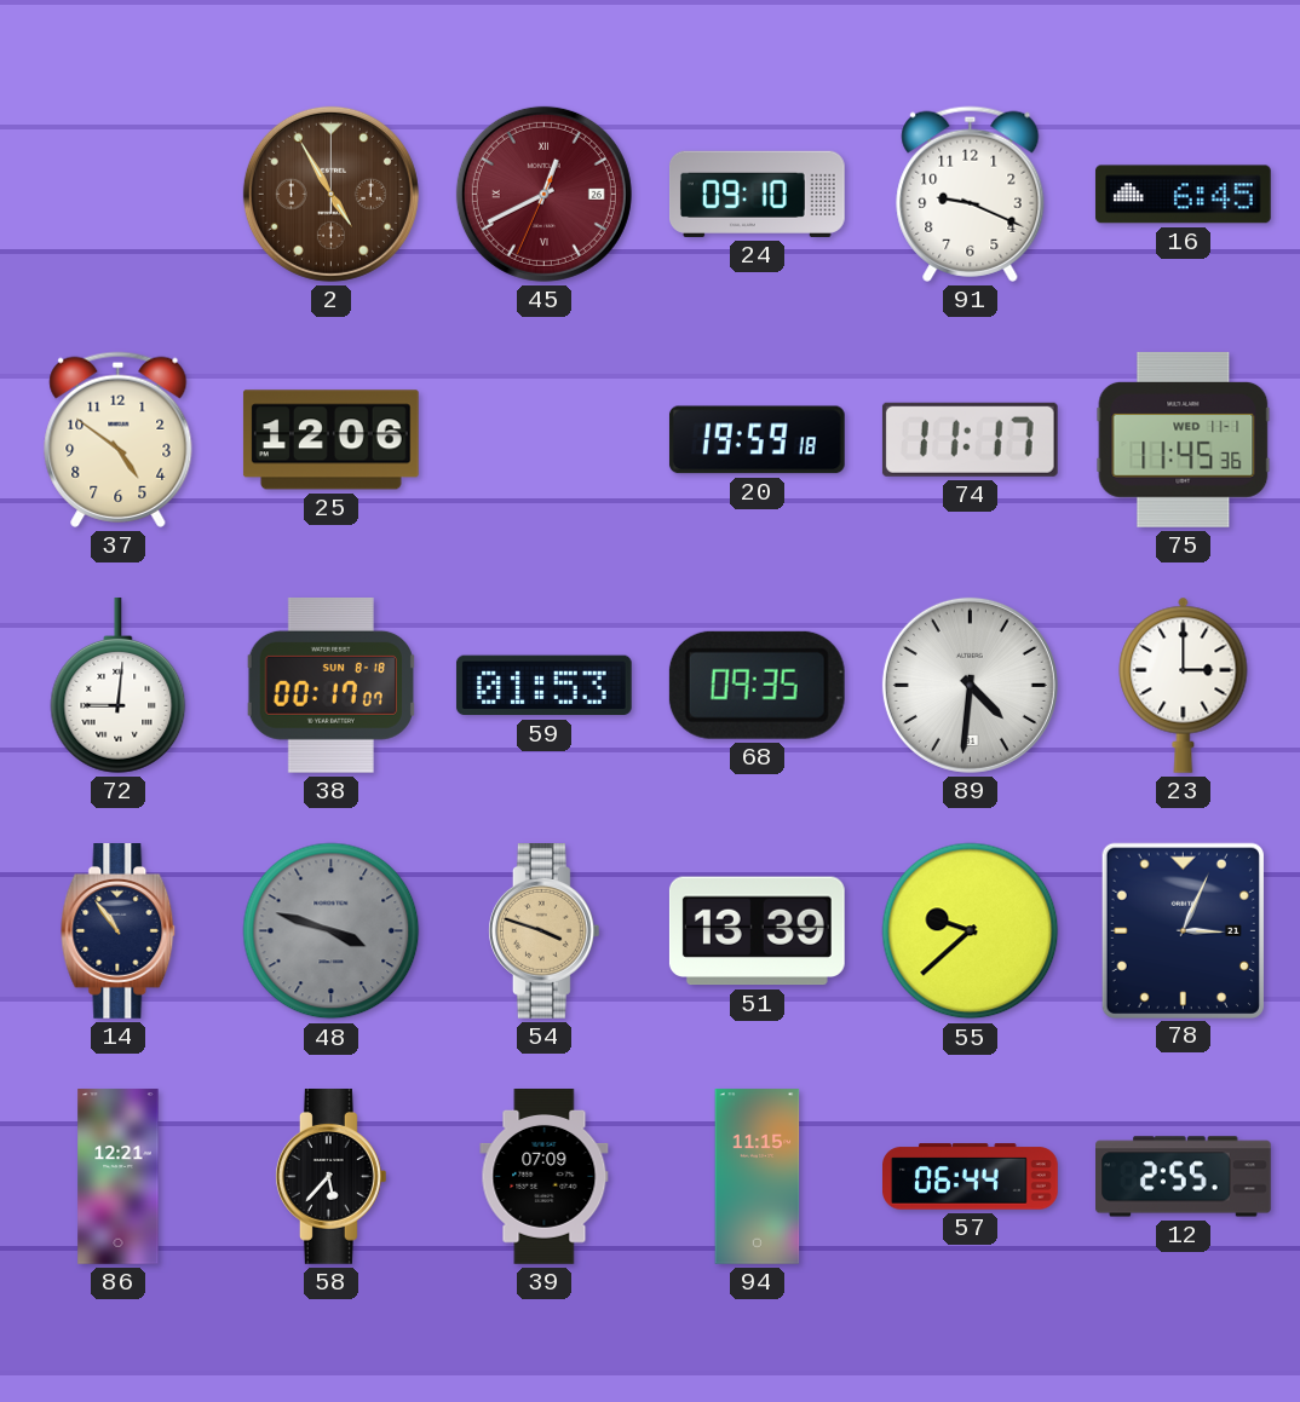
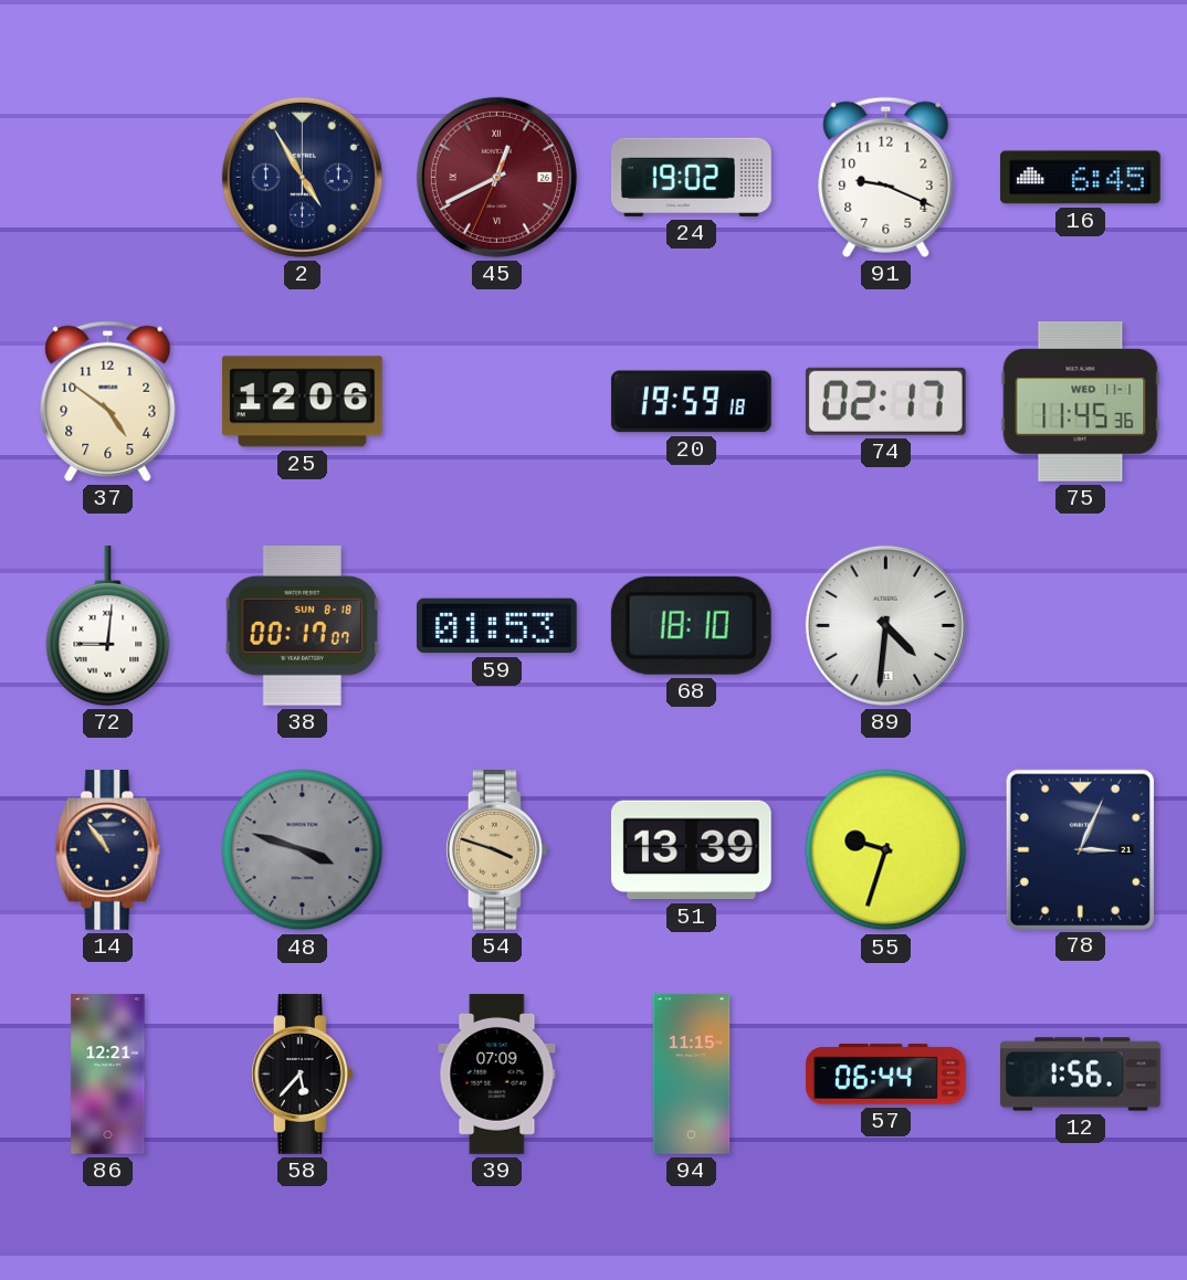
2 dial: brown -> navy (302, 177)
24: 09:10 -> 19:02 (692, 177)
74: 11:17 -> 02:17 (885, 401)
68: 09:35 -> 18:10 (691, 625)
23: 3:00 -> none (1184, 685)
55: 9:38 -> 9:33 (886, 850)
12: 2:55 -> 1:56 (1081, 1075)
